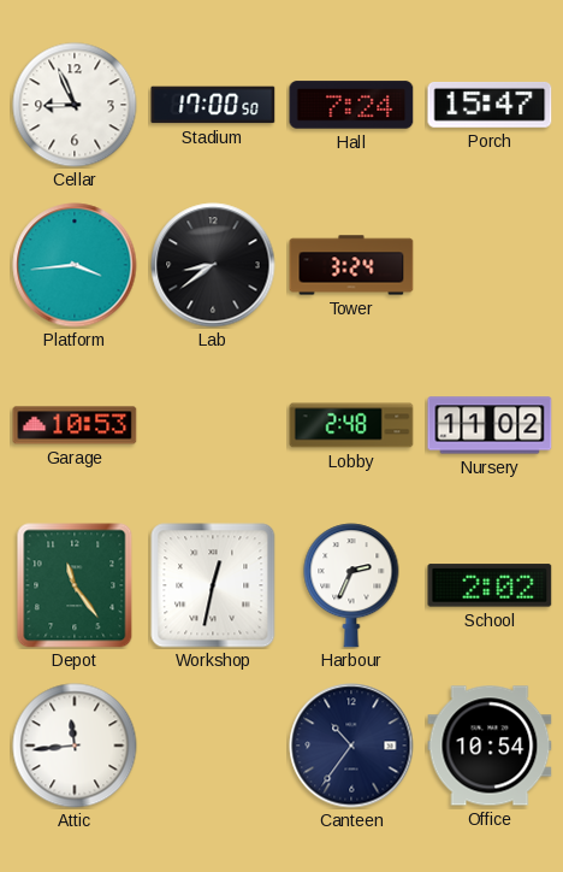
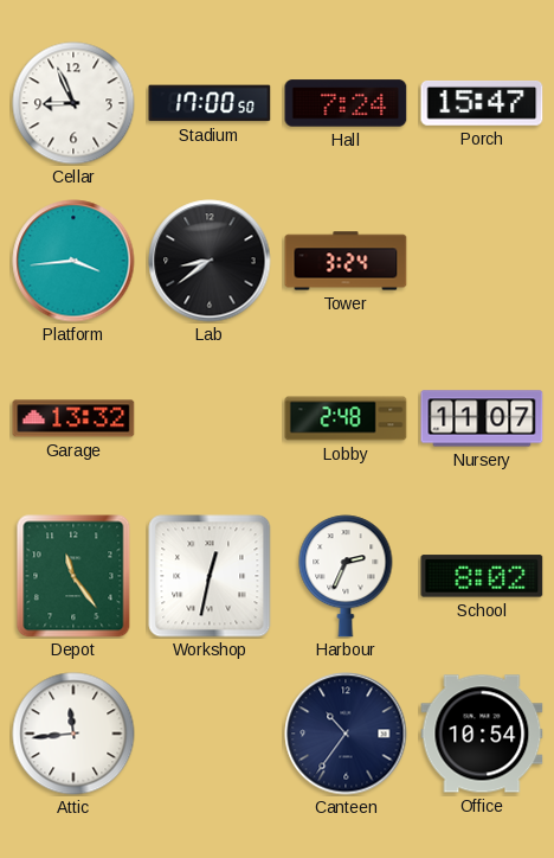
Garage: 10:53 -> 13:32 (73, 418)
Nursery: 11:02 -> 11:07 (482, 418)
School: 2:02 -> 8:02 (482, 576)
